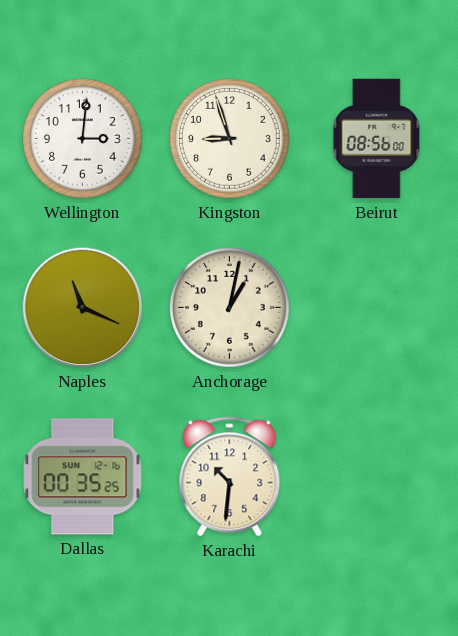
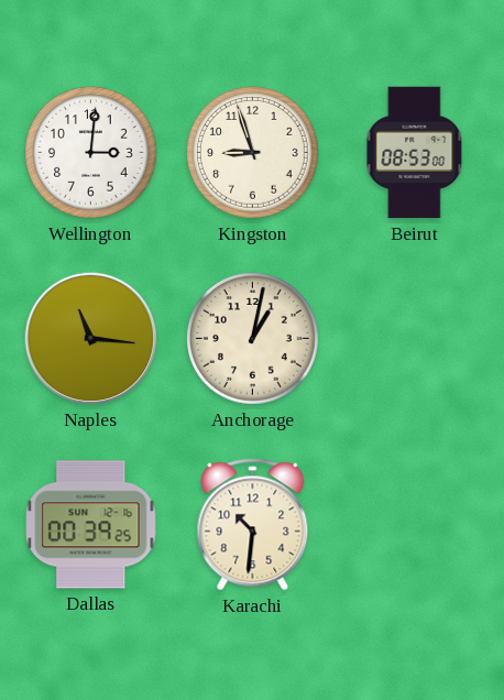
Beirut: 08:56 -> 08:53 (415, 153)
Naples: 11:19 -> 11:16 (91, 339)
Dallas: 00:35 -> 00:39 (91, 525)
